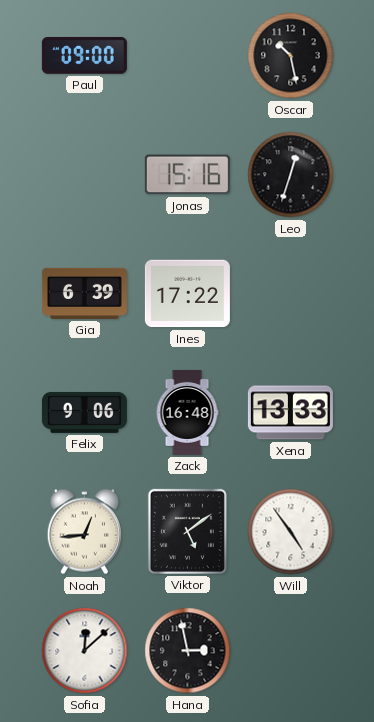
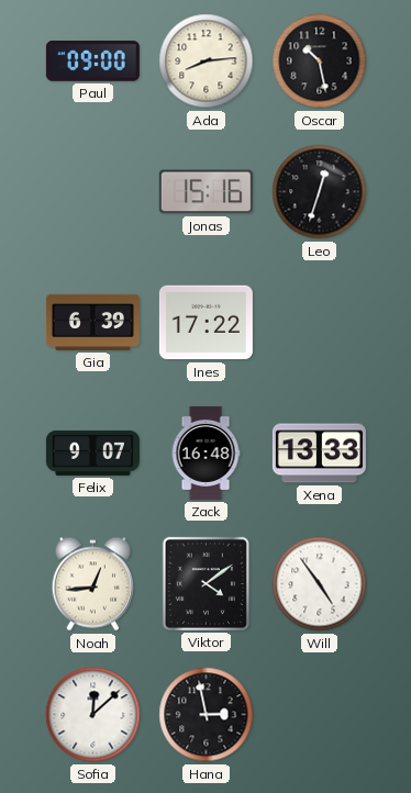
Ada: none -> 8:14 (207, 62)
Felix: 9:06 -> 9:07 (92, 453)
Viktor: 5:09 -> 4:09 (205, 583)
